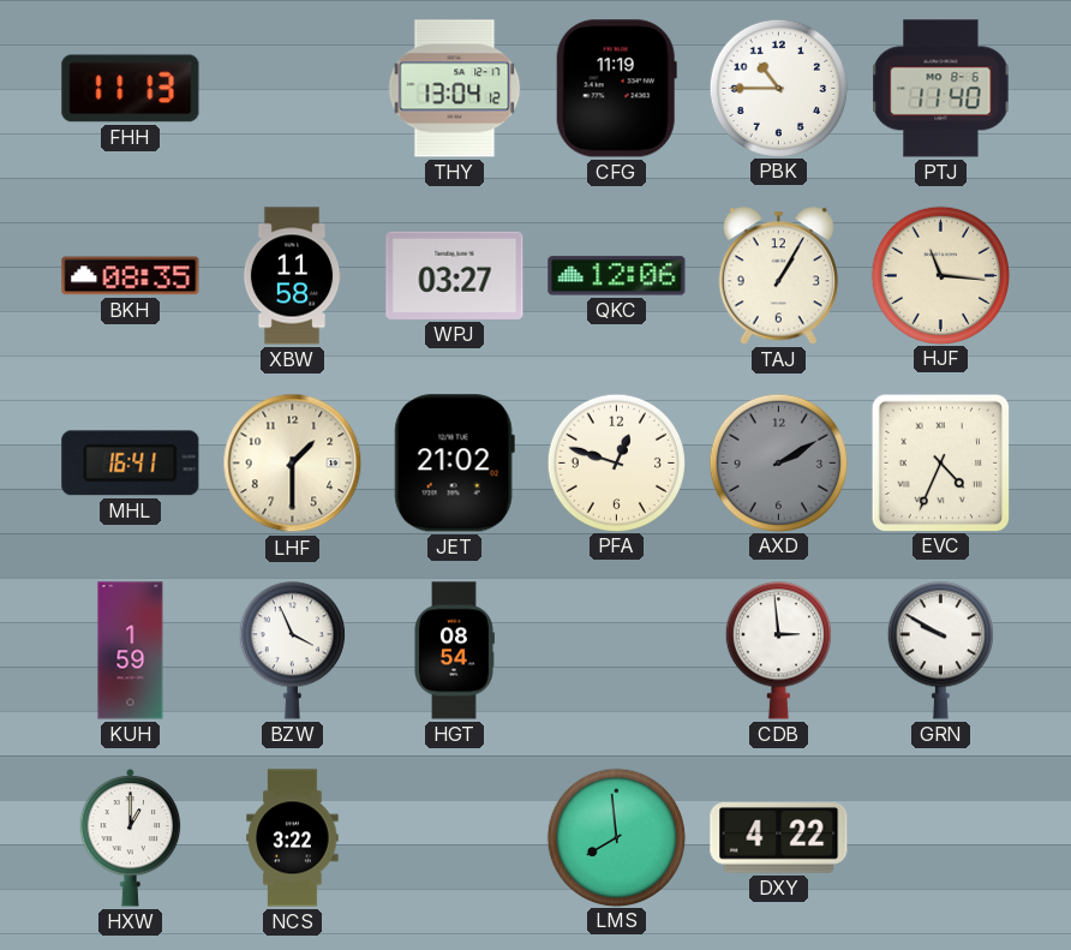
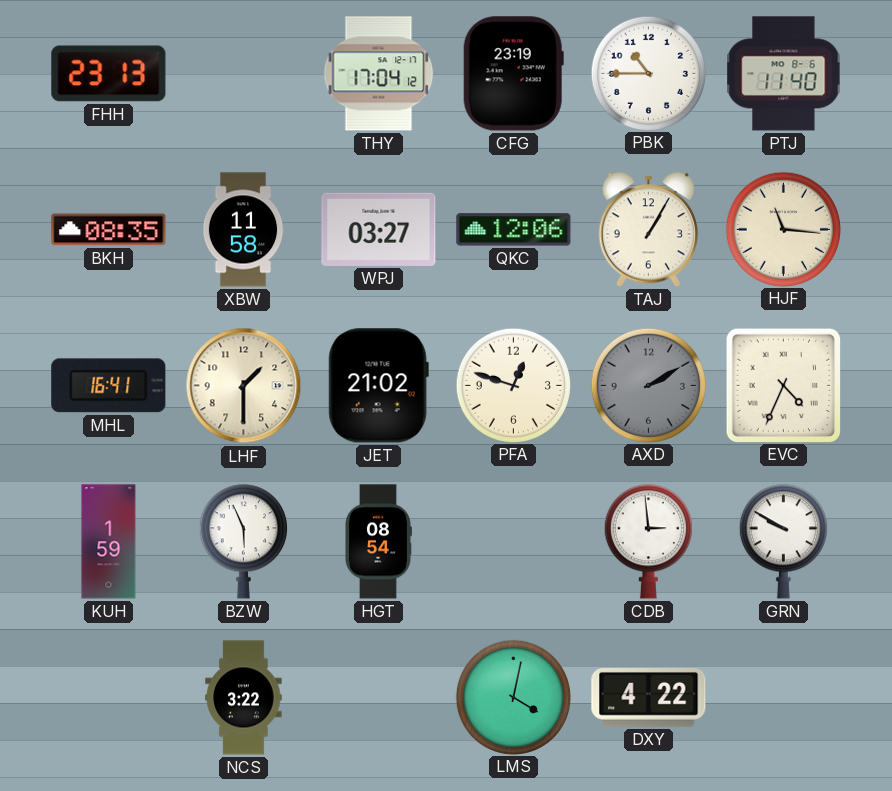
FHH: 11:13 -> 23:13 (109, 74)
THY: 13:04 -> 17:04 (379, 74)
CFG: 11:19 -> 23:19 (513, 74)
BZW: 3:56 -> 5:56 (243, 542)
HXW: 1:00 -> none (131, 837)
LMS: 7:59 -> 4:02 (513, 697)
